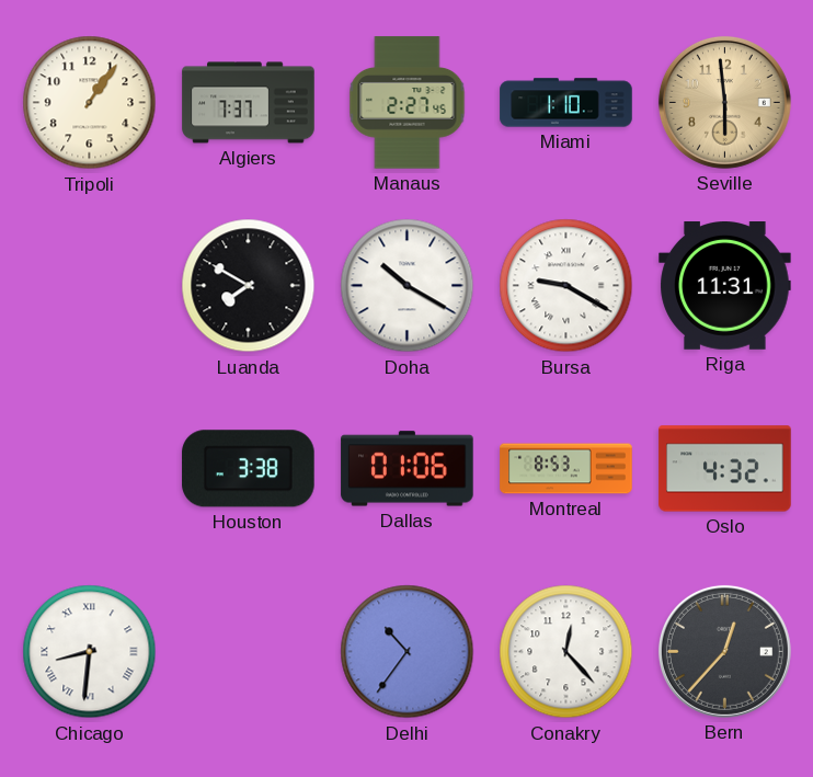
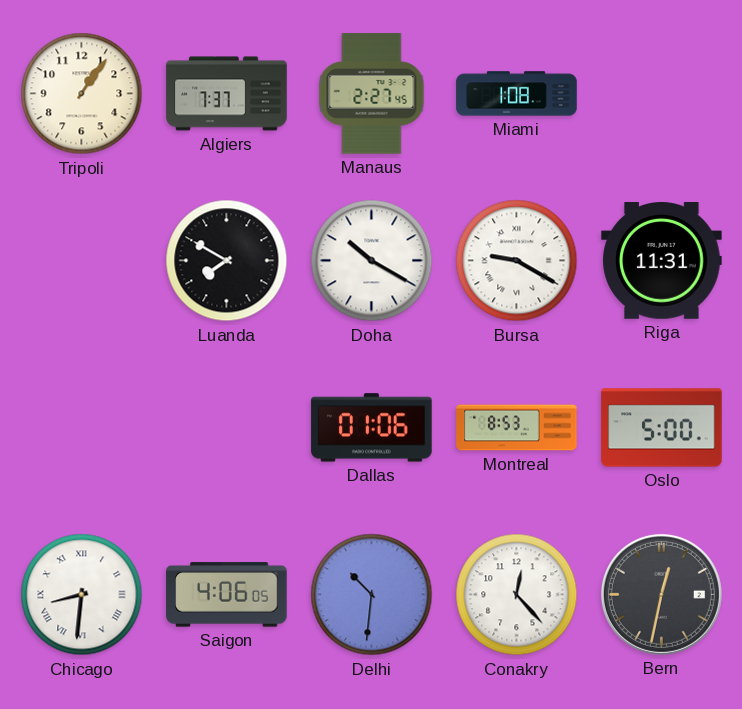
Miami: 1:10 -> 1:08 (517, 94)
Seville: 5:59 -> none (724, 102)
Houston: 3:38 -> none (249, 469)
Oslo: 4:32 -> 5:00 (662, 428)
Saigon: none -> 4:06 (227, 595)
Delhi: 10:36 -> 10:31 (372, 595)
Bern: 12:37 -> 12:32 (661, 594)
